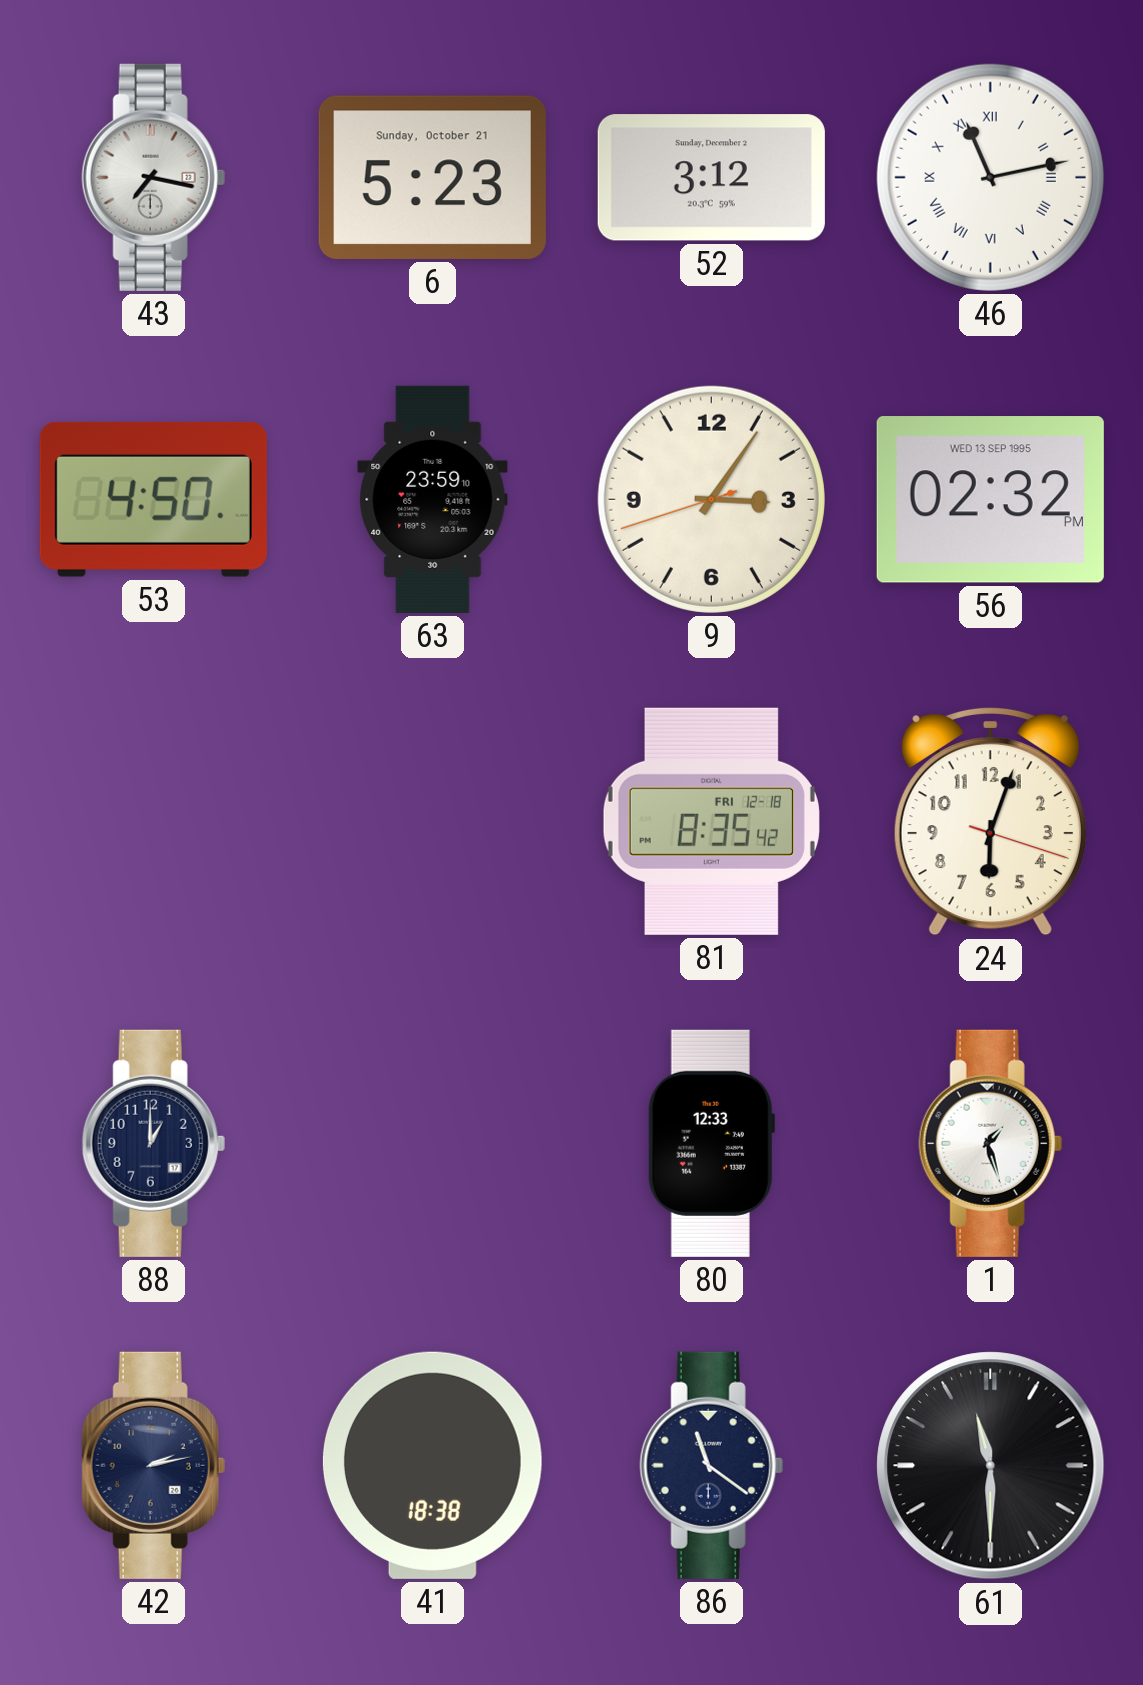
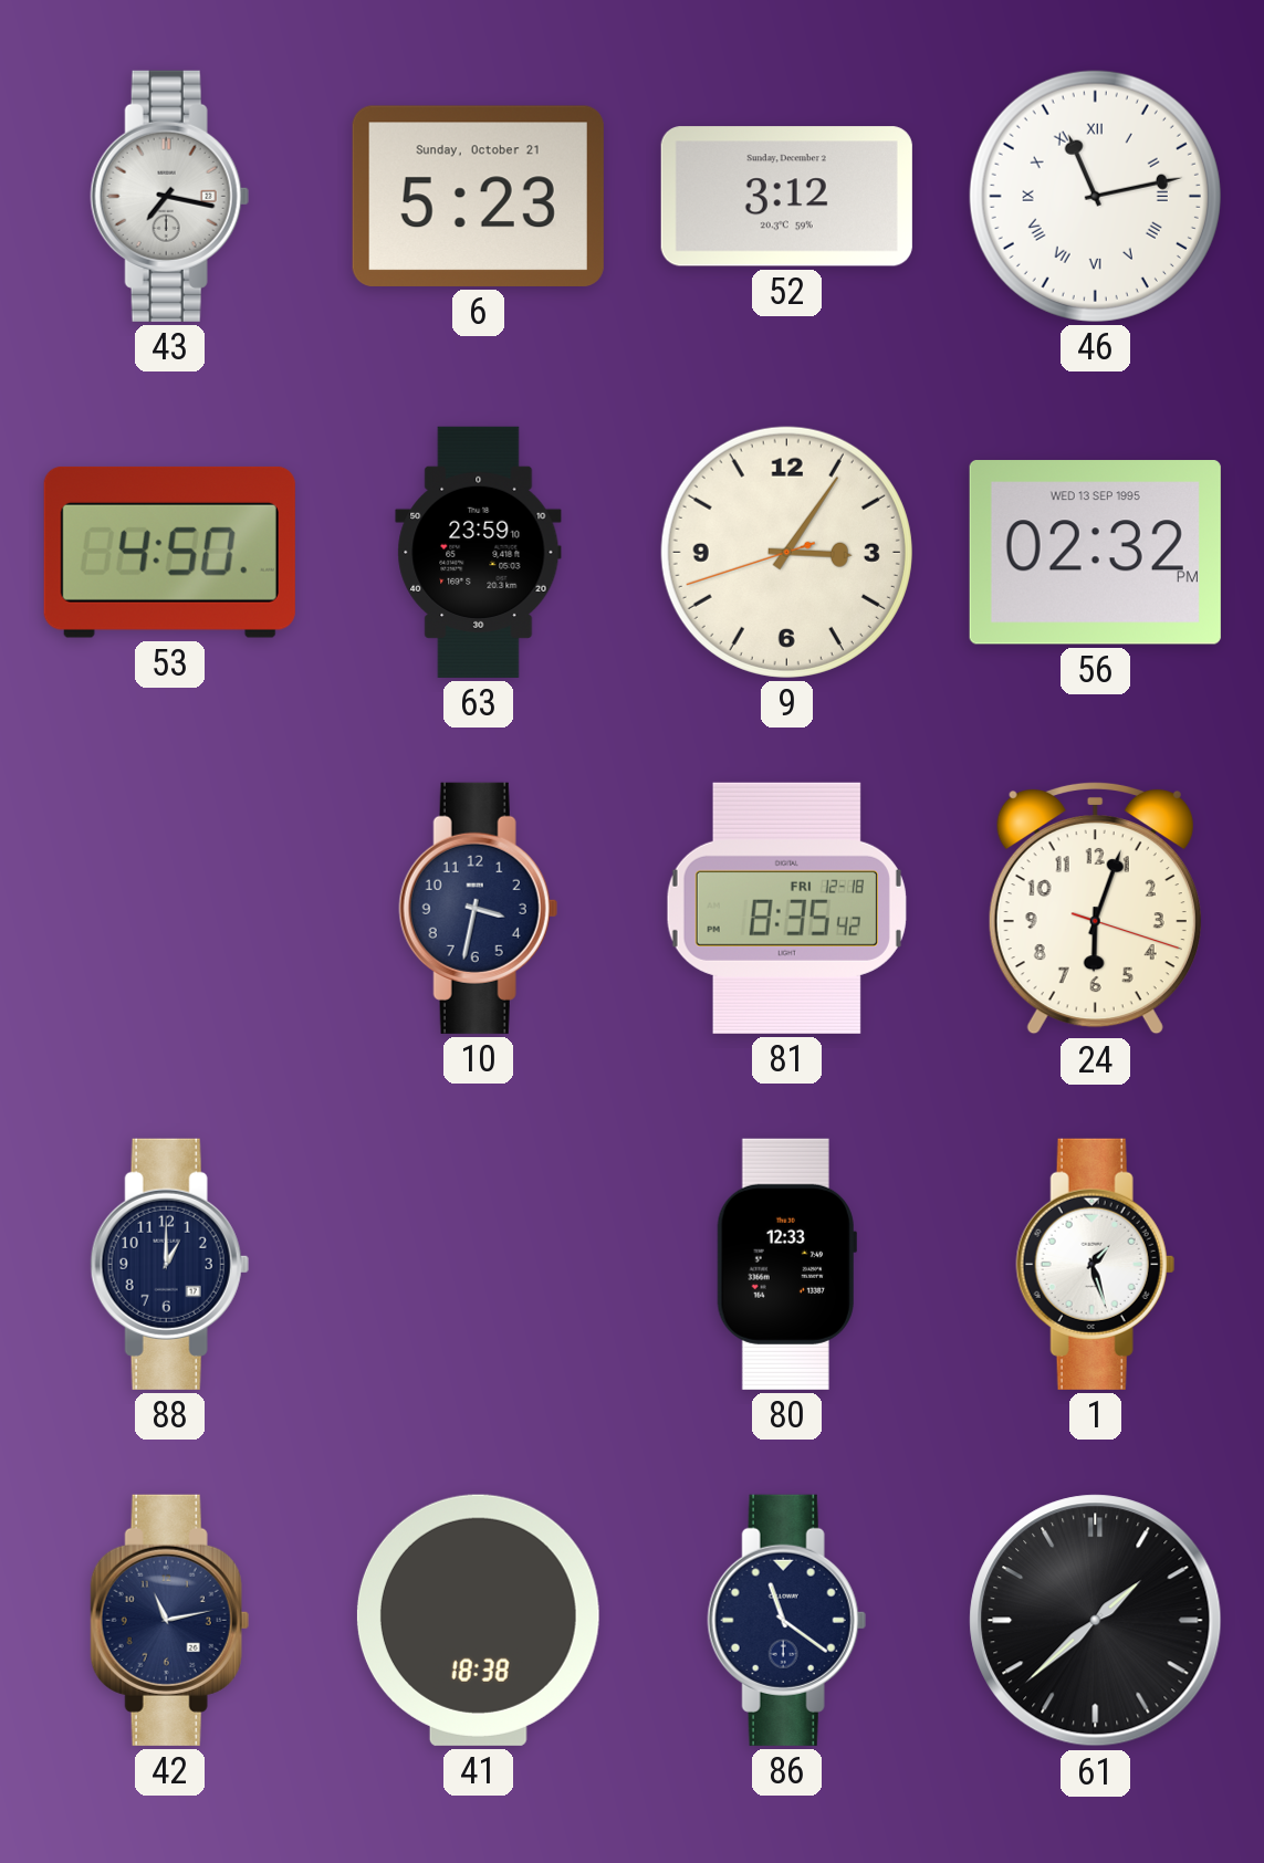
10: none -> 3:32 (478, 908)
42: 2:13 -> 11:13 (169, 1620)
61: 11:30 -> 1:38 (1096, 1621)
